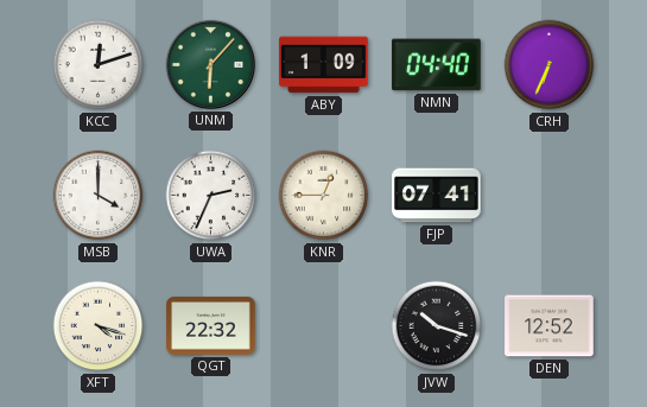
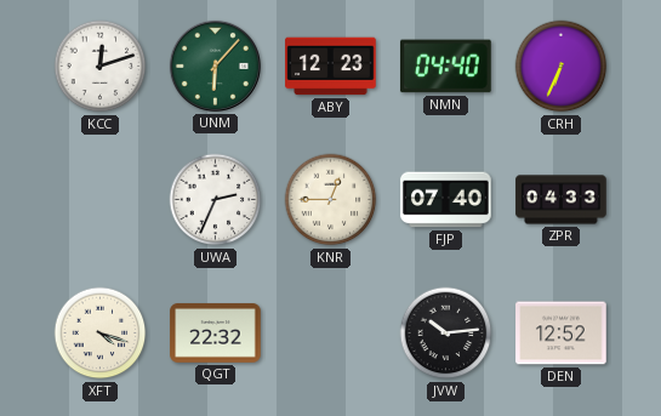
ABY: 1:09 -> 12:23 (331, 67)
MSB: 4:00 -> none (99, 196)
FJP: 07:41 -> 07:40 (446, 200)
ZPR: none -> 04:33 (562, 200)
JVW: 10:18 -> 10:14 (446, 334)
